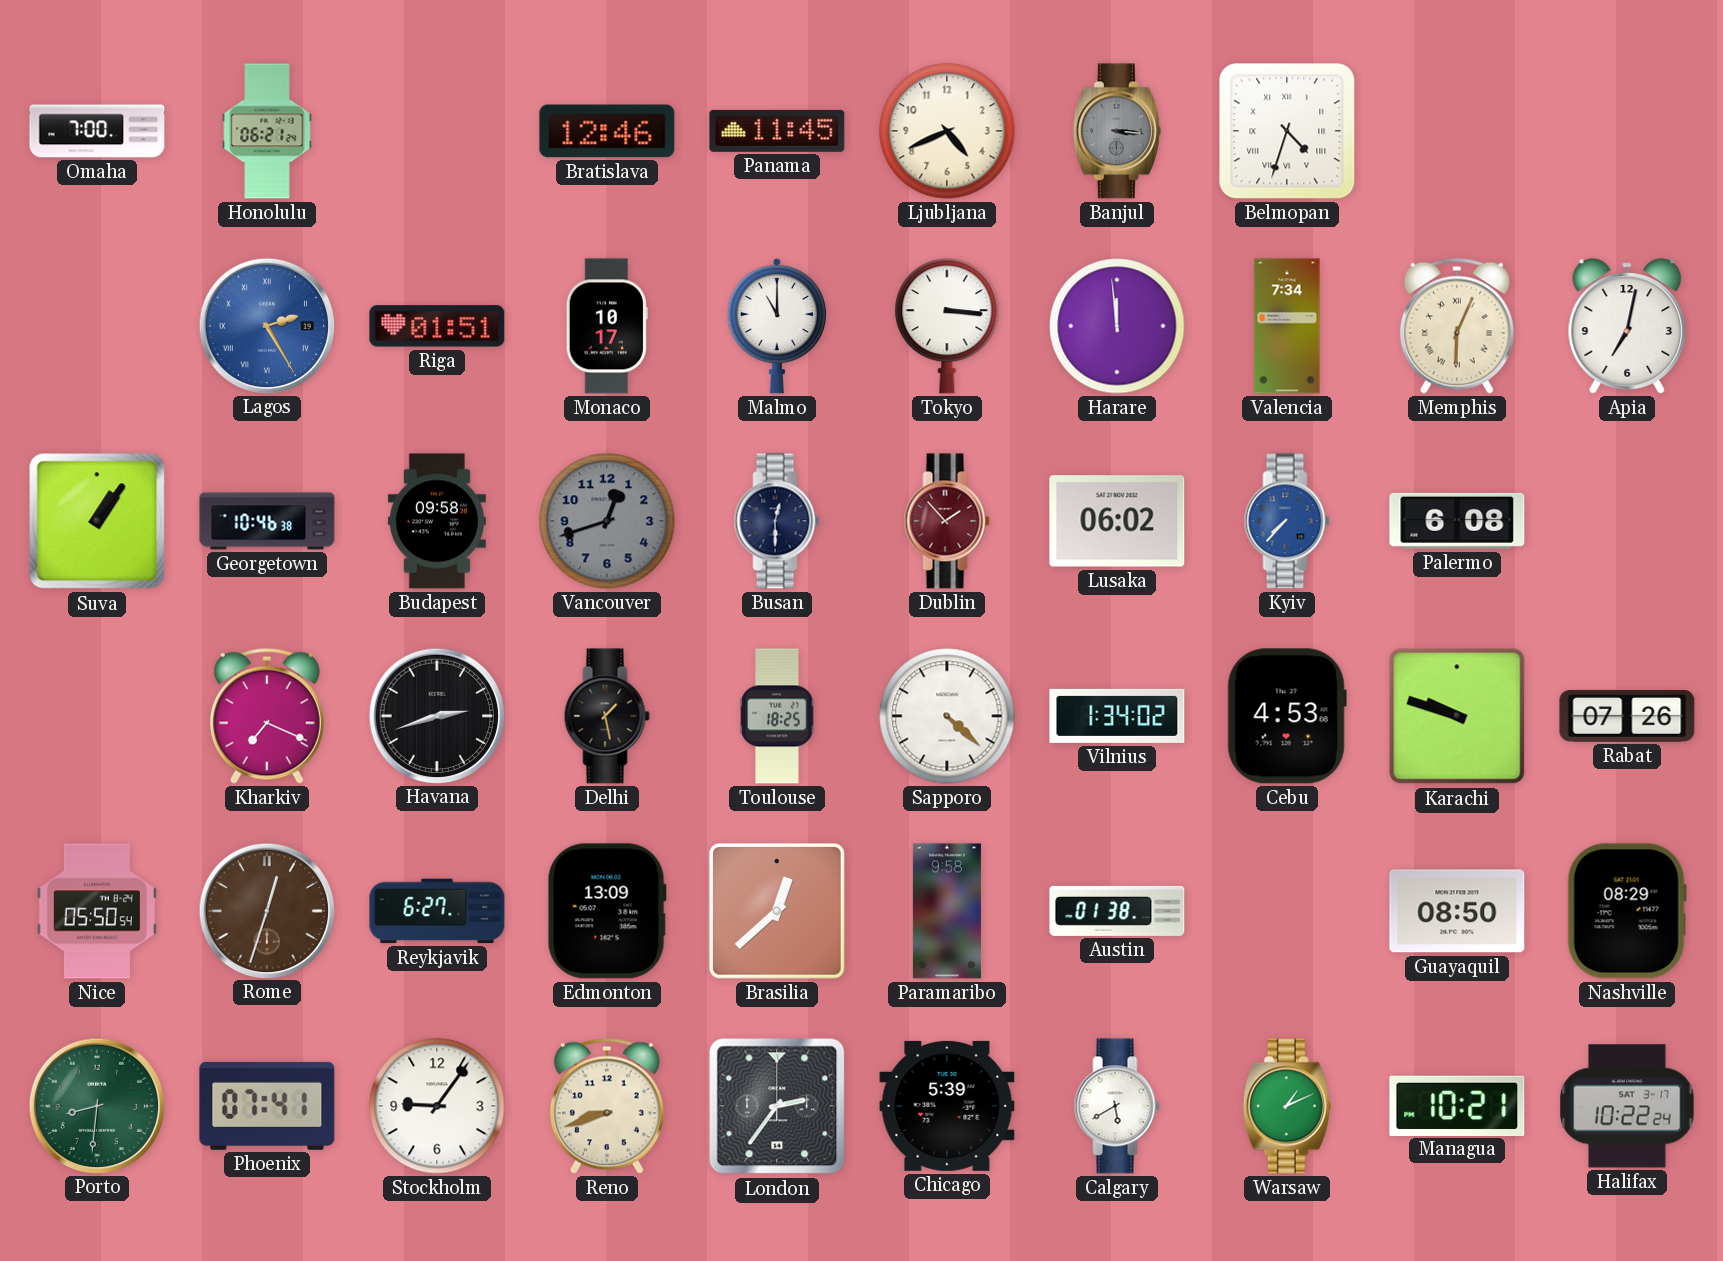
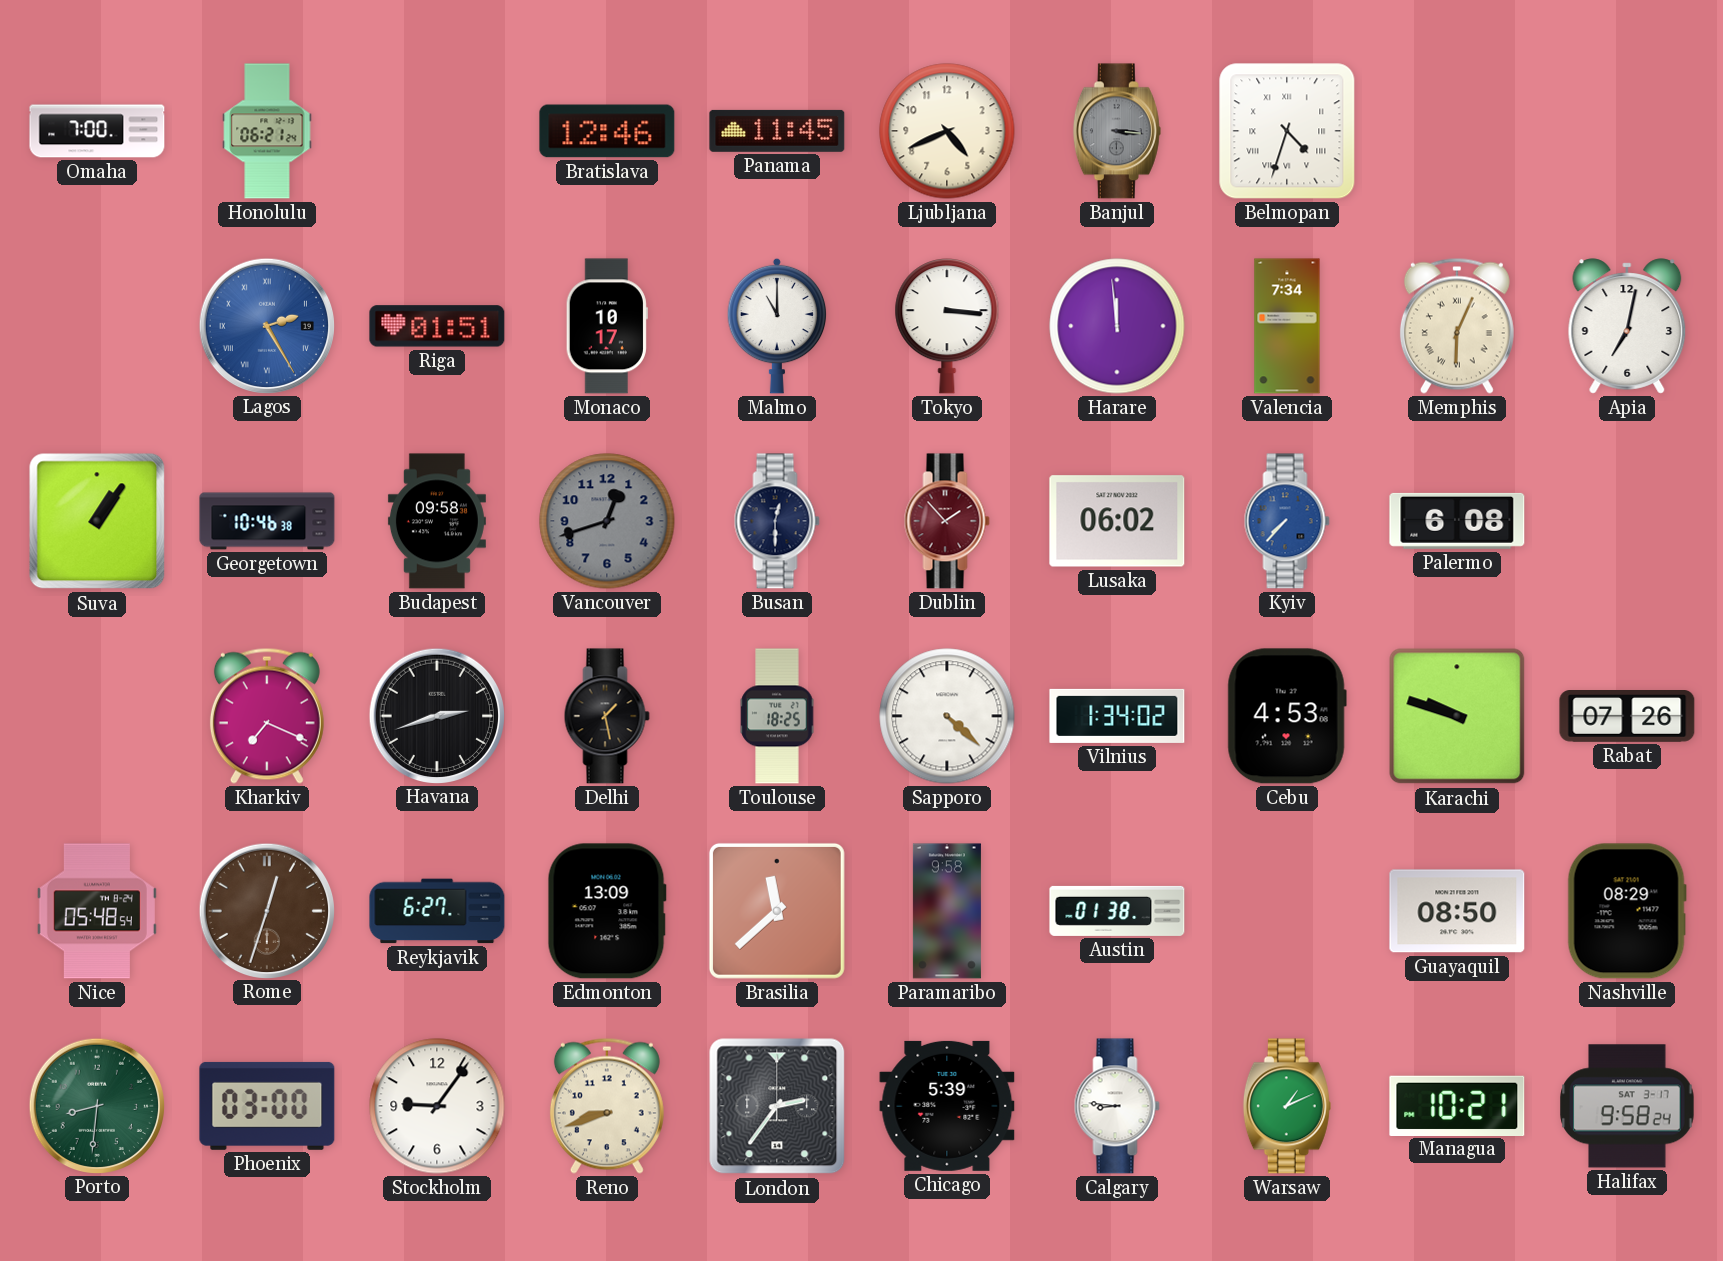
Nice: 05:50 -> 05:48 (97, 911)
Brasilia: 12:38 -> 11:38 (777, 911)
Phoenix: 07:41 -> 03:00 (267, 1106)
Calgary: 5:40 -> 8:46 (1117, 1106)
Halifax: 10:22 -> 9:58 (1627, 1106)
